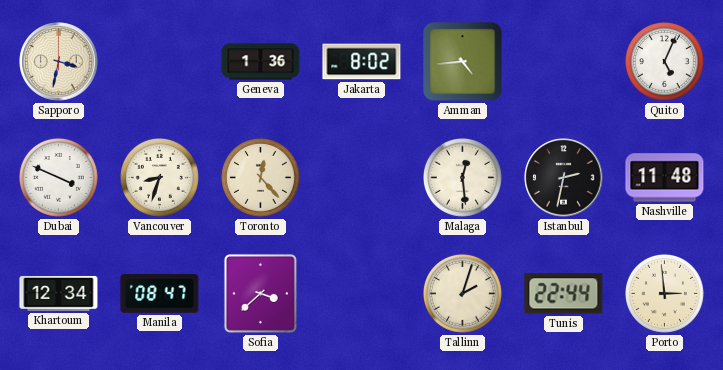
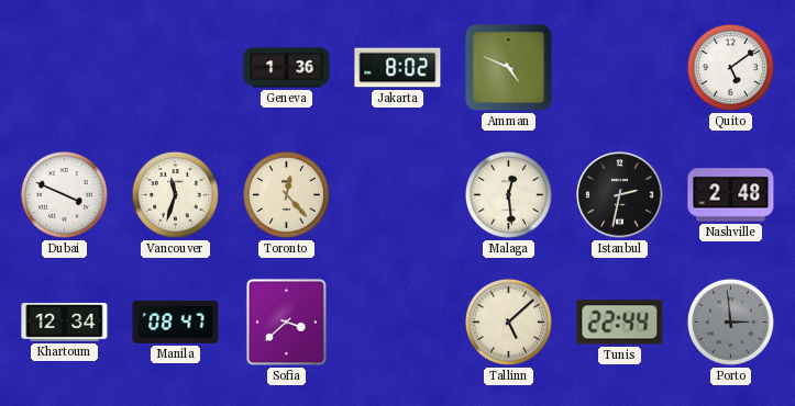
Sapporo: 3:32 -> none (59, 62)
Amman: 4:44 -> 4:49 (509, 68)
Quito: 5:04 -> 5:09 (730, 67)
Vancouver: 8:33 -> 11:33 (175, 194)
Nashville: 11:48 -> 2:48 (731, 195)
Tallinn: 2:03 -> 5:08 (508, 322)
Porto dial: cream -> grey (730, 322)
